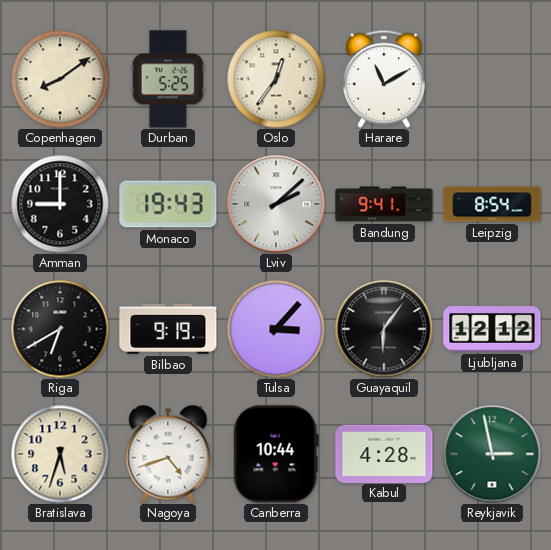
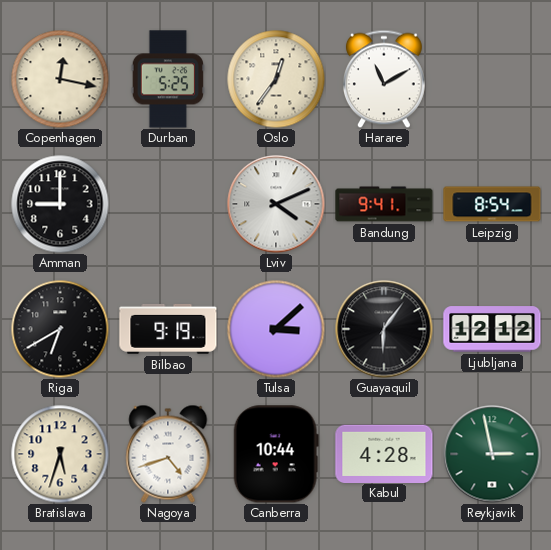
Copenhagen: 8:09 -> 12:17 (60, 79)
Monaco: 19:43 -> none (168, 204)
Lviv: 2:08 -> 4:11 (276, 204)
Tulsa: 3:07 -> 3:08 (276, 329)
